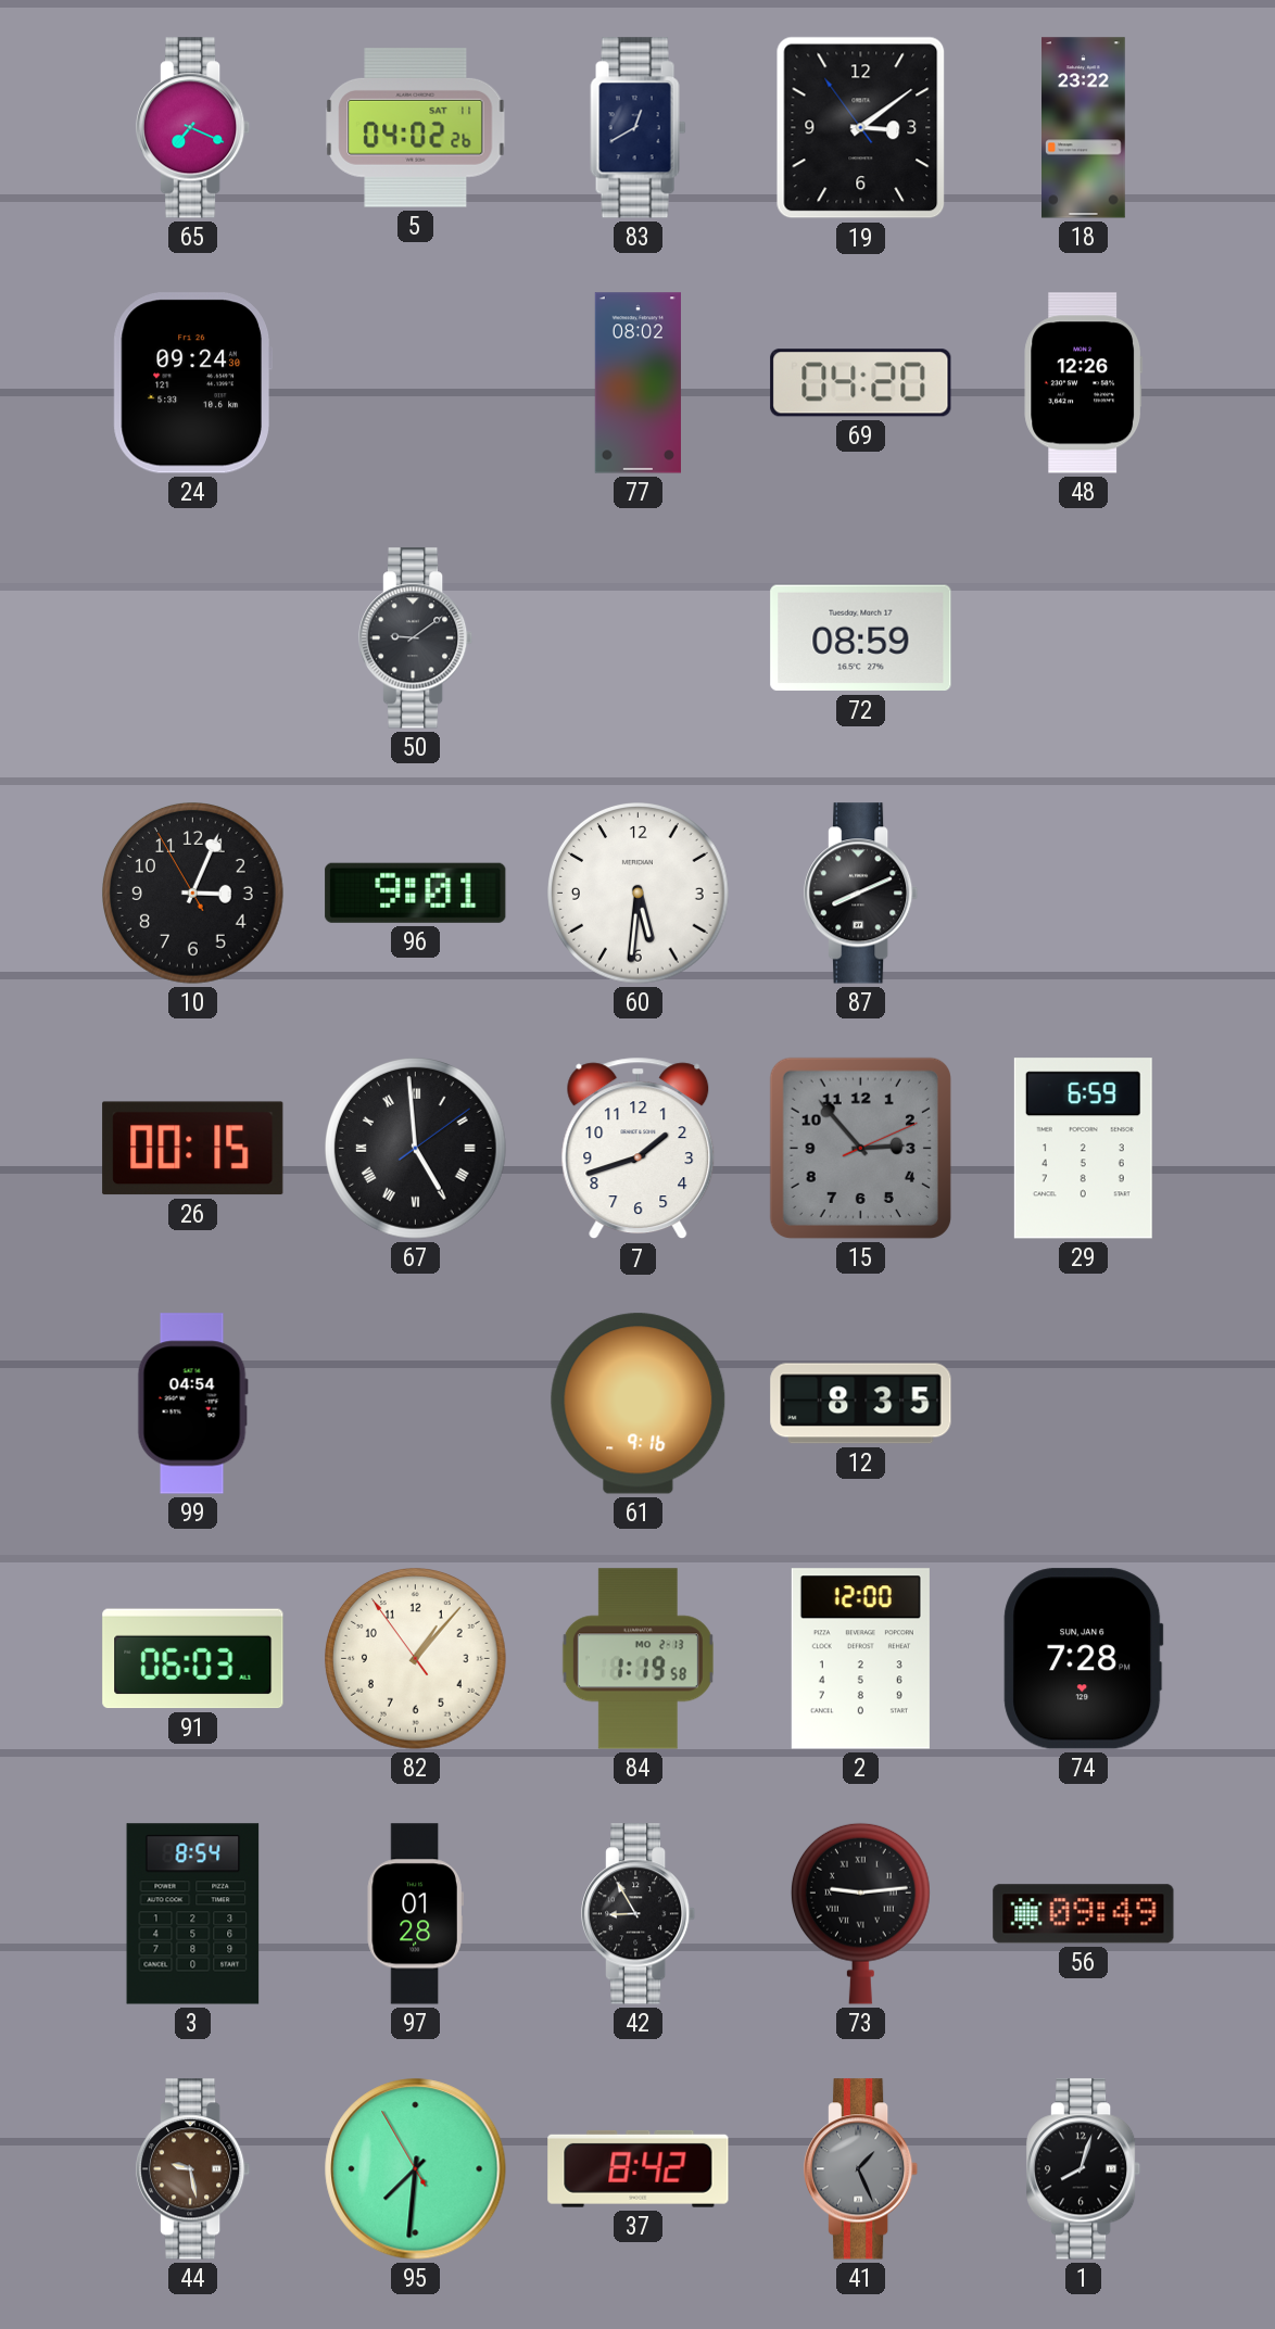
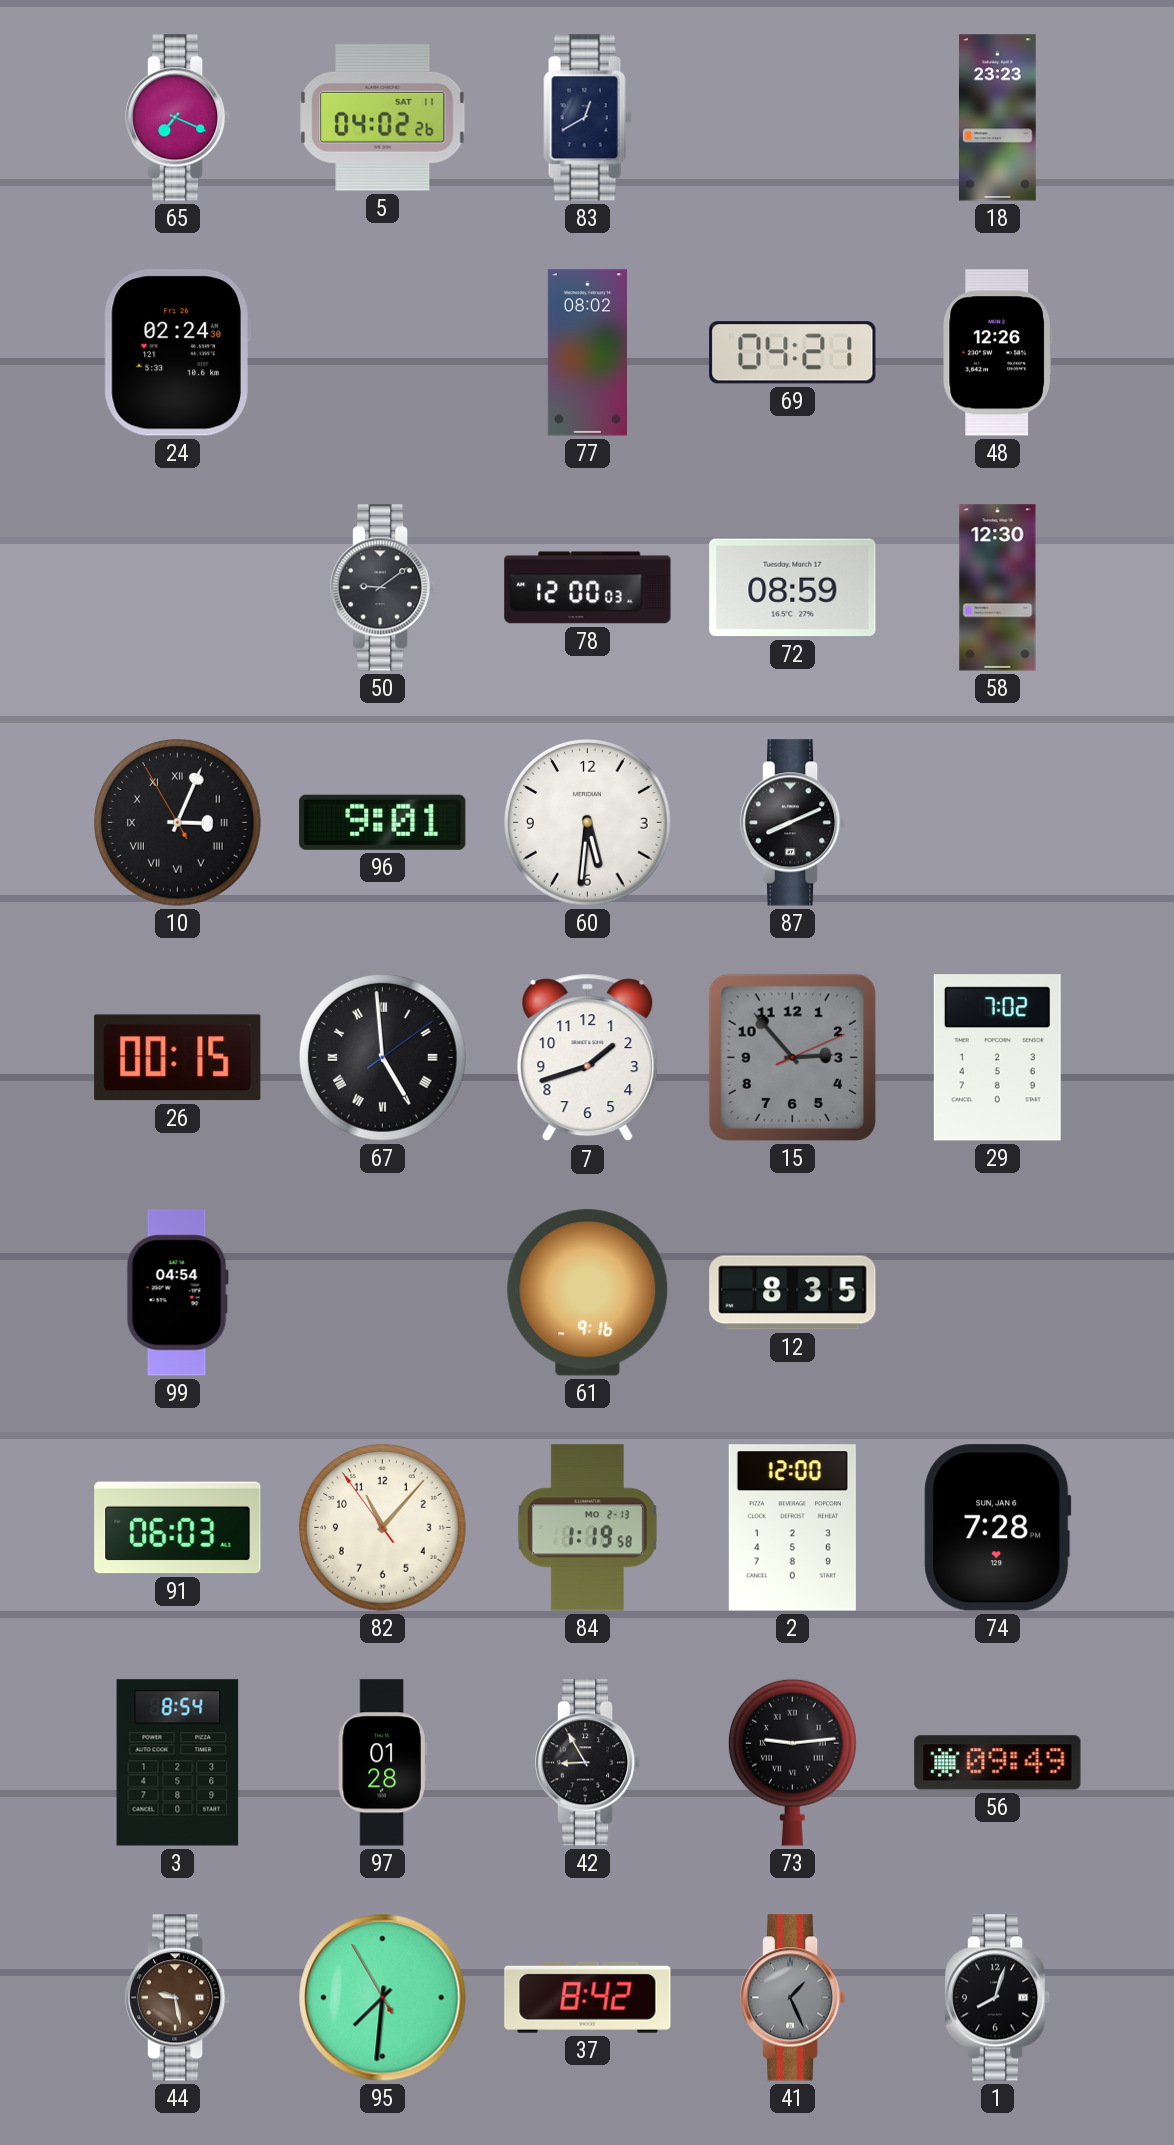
19: 3:08 -> none (861, 128)
18: 23:22 -> 23:23 (998, 118)
24: 09:24 -> 02:24 (177, 353)
69: 04:20 -> 04:21 (793, 353)
78: none -> 12:00 (588, 588)
58: none -> 12:30 (998, 588)
10 numerals: Arabic -> Roman (178, 823)
29: 6:59 -> 7:02 (997, 1058)
82: 1:06 -> 11:06 (383, 1528)
